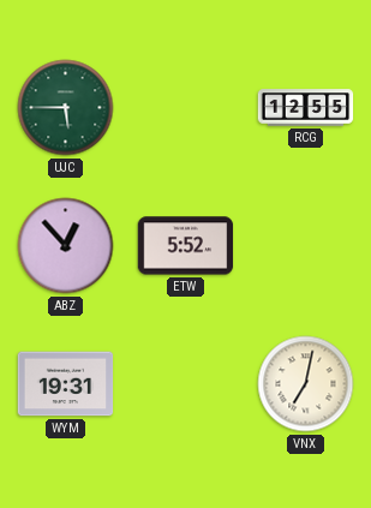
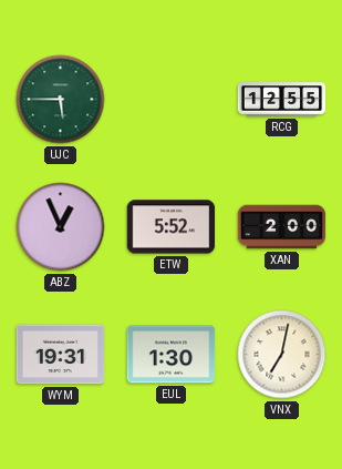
ABZ: 12:53 -> 12:56 (61, 227)
XAN: none -> 2:00 (282, 227)
EUL: none -> 1:30 (172, 355)
